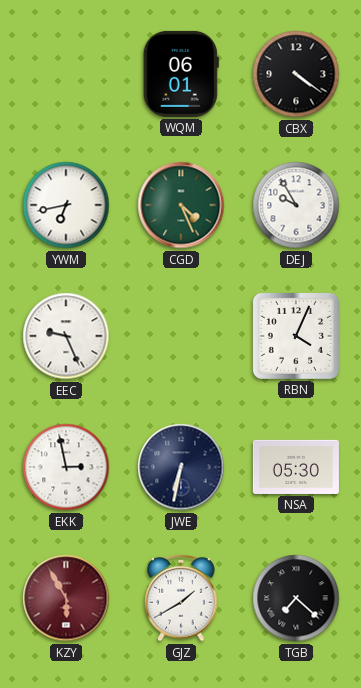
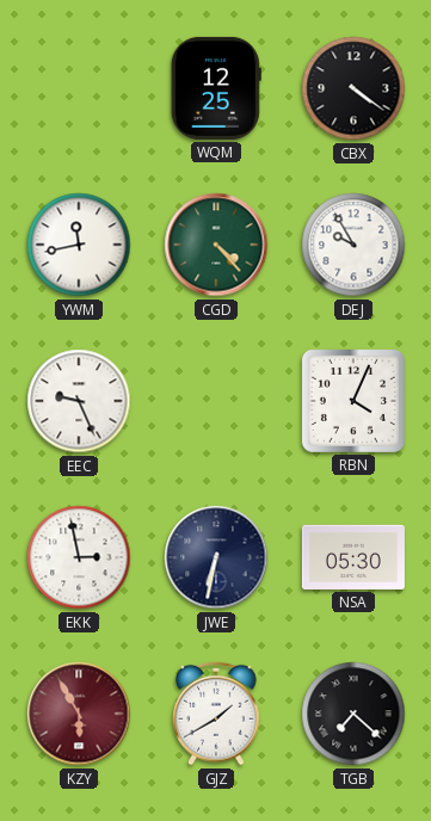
WQM: 06:01 -> 12:25 (216, 88)
YWM: 6:43 -> 11:43 (79, 245)
CGD: 4:26 -> 4:23 (216, 245)
